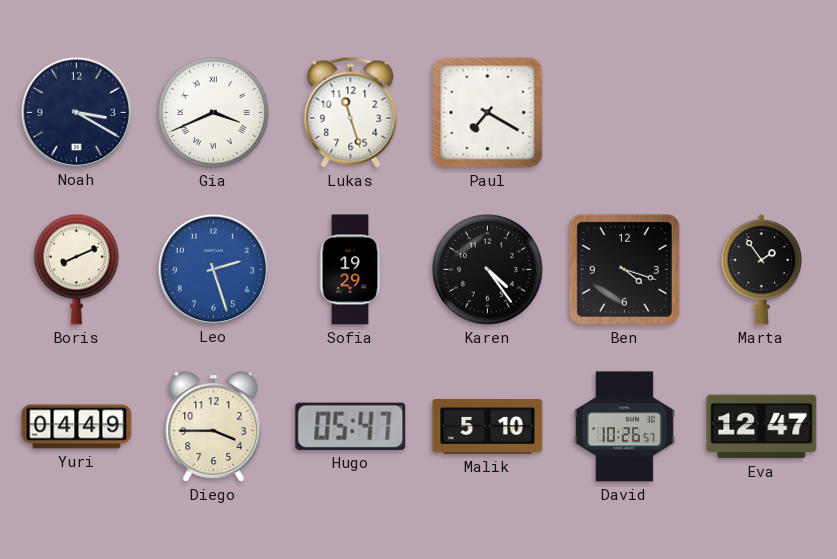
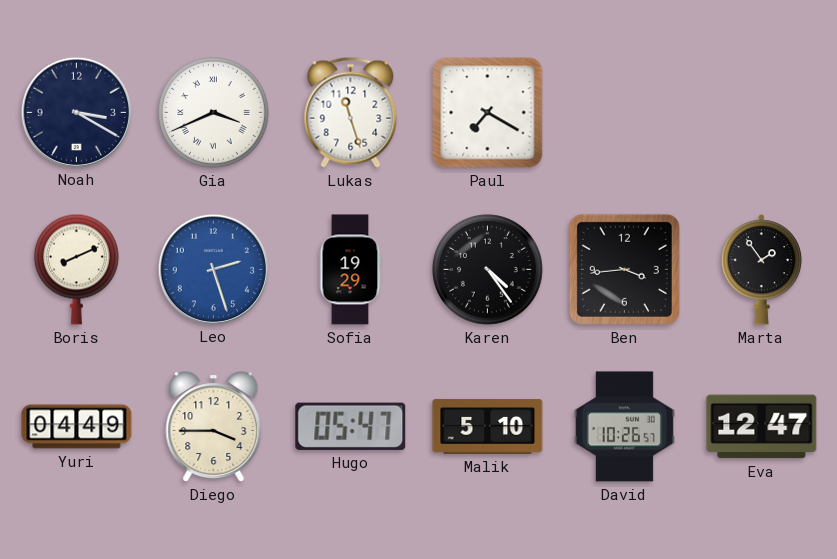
Ben: 4:18 -> 3:44 (624, 269)
